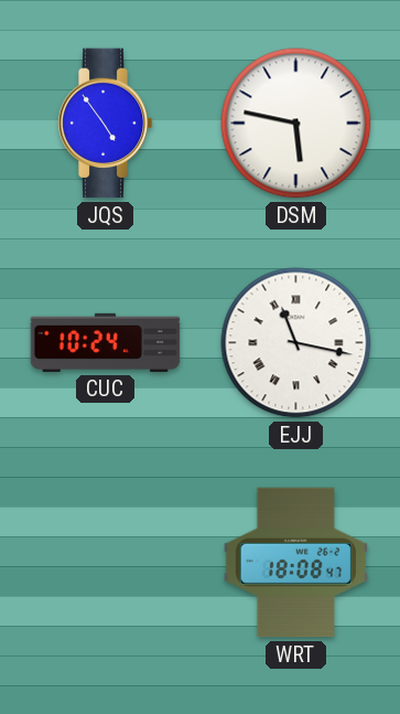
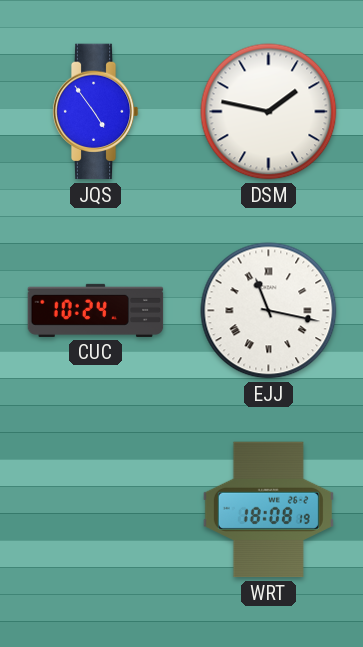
DSM: 5:47 -> 1:47 (269, 112)
WRT: 18:08:47 -> 18:08:19 (268, 510)
